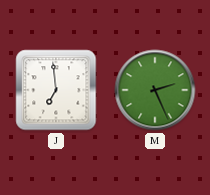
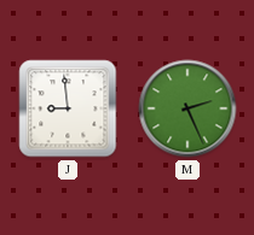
J: 6:59 -> 8:59 (68, 108)
